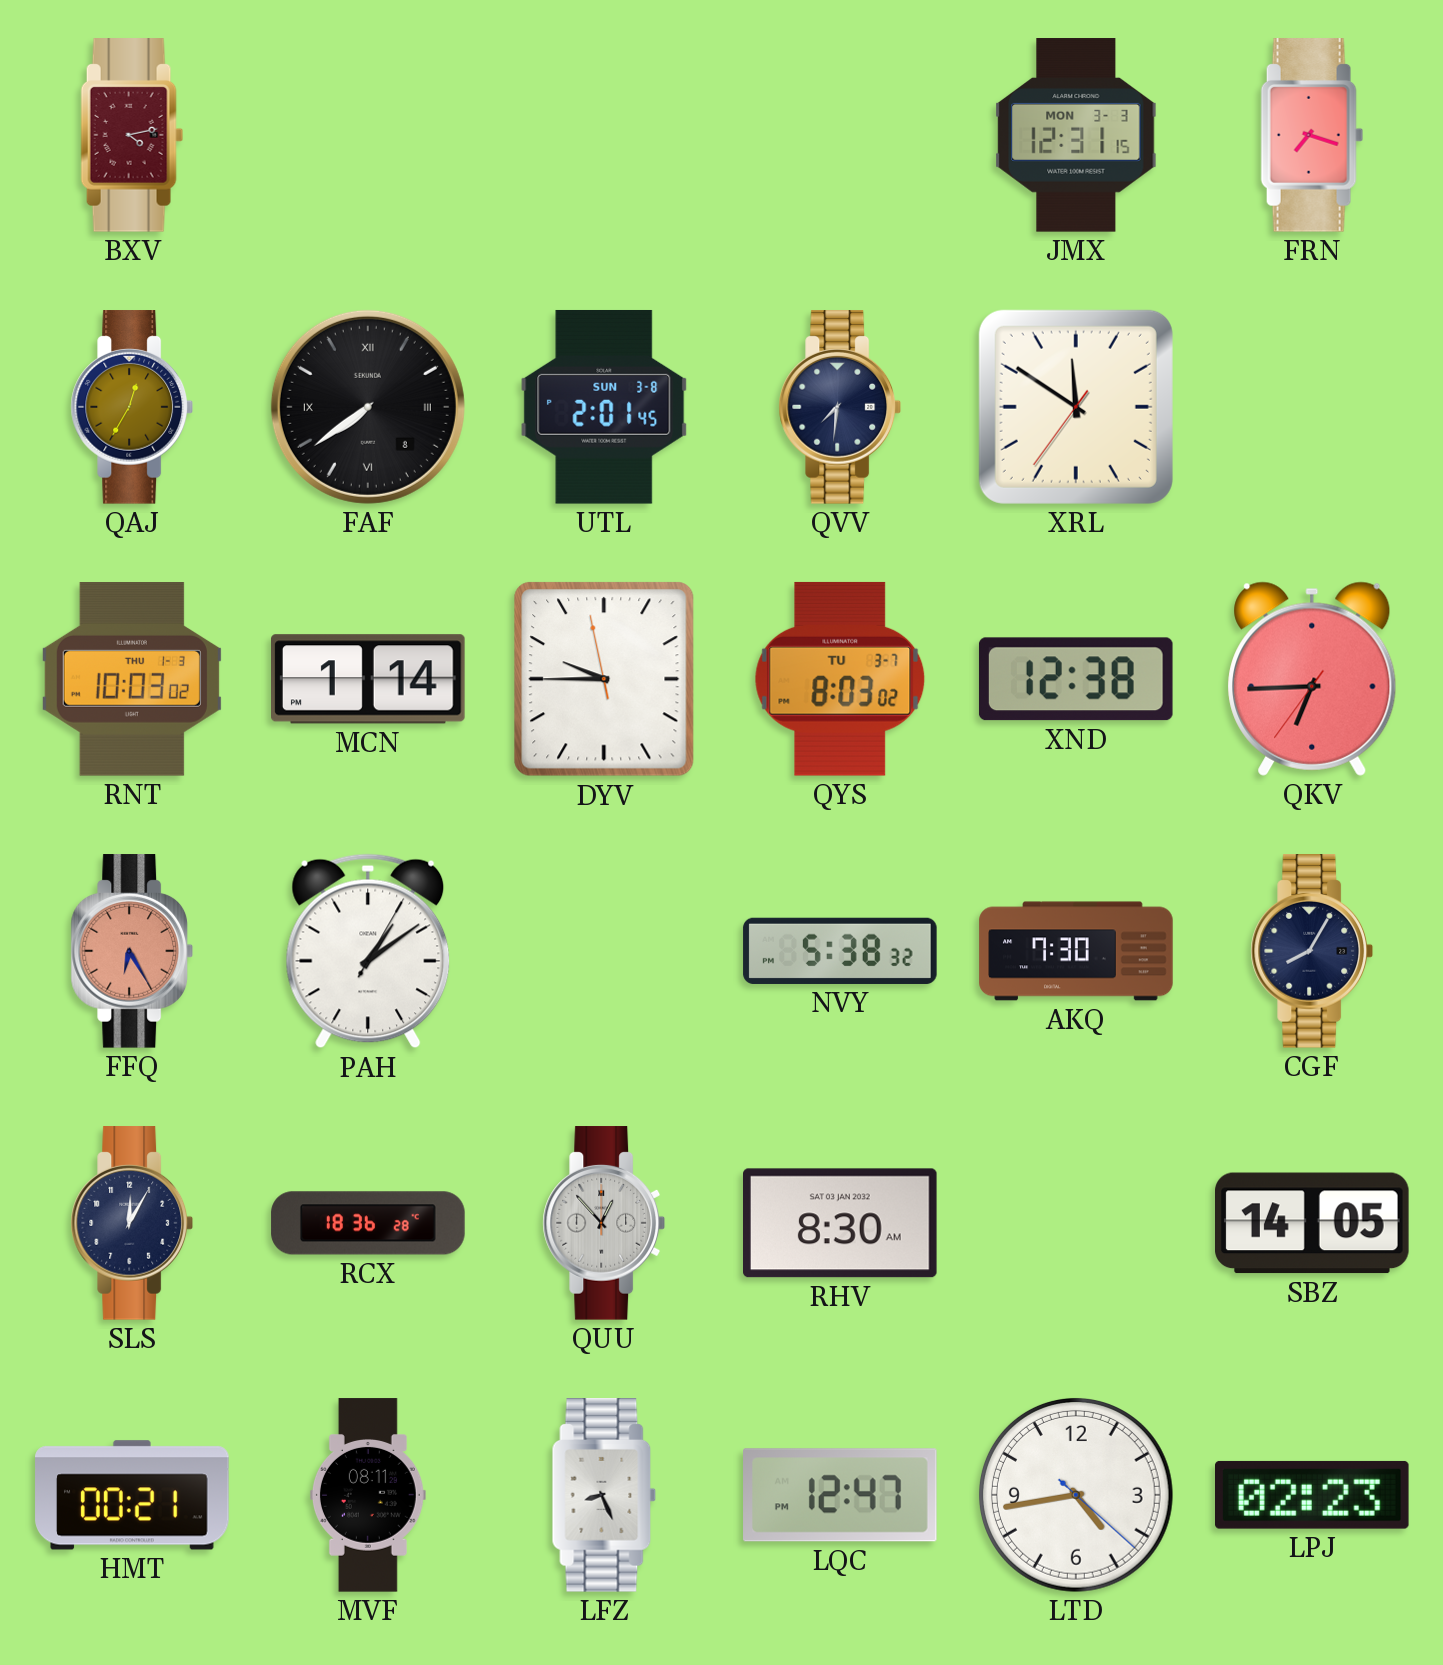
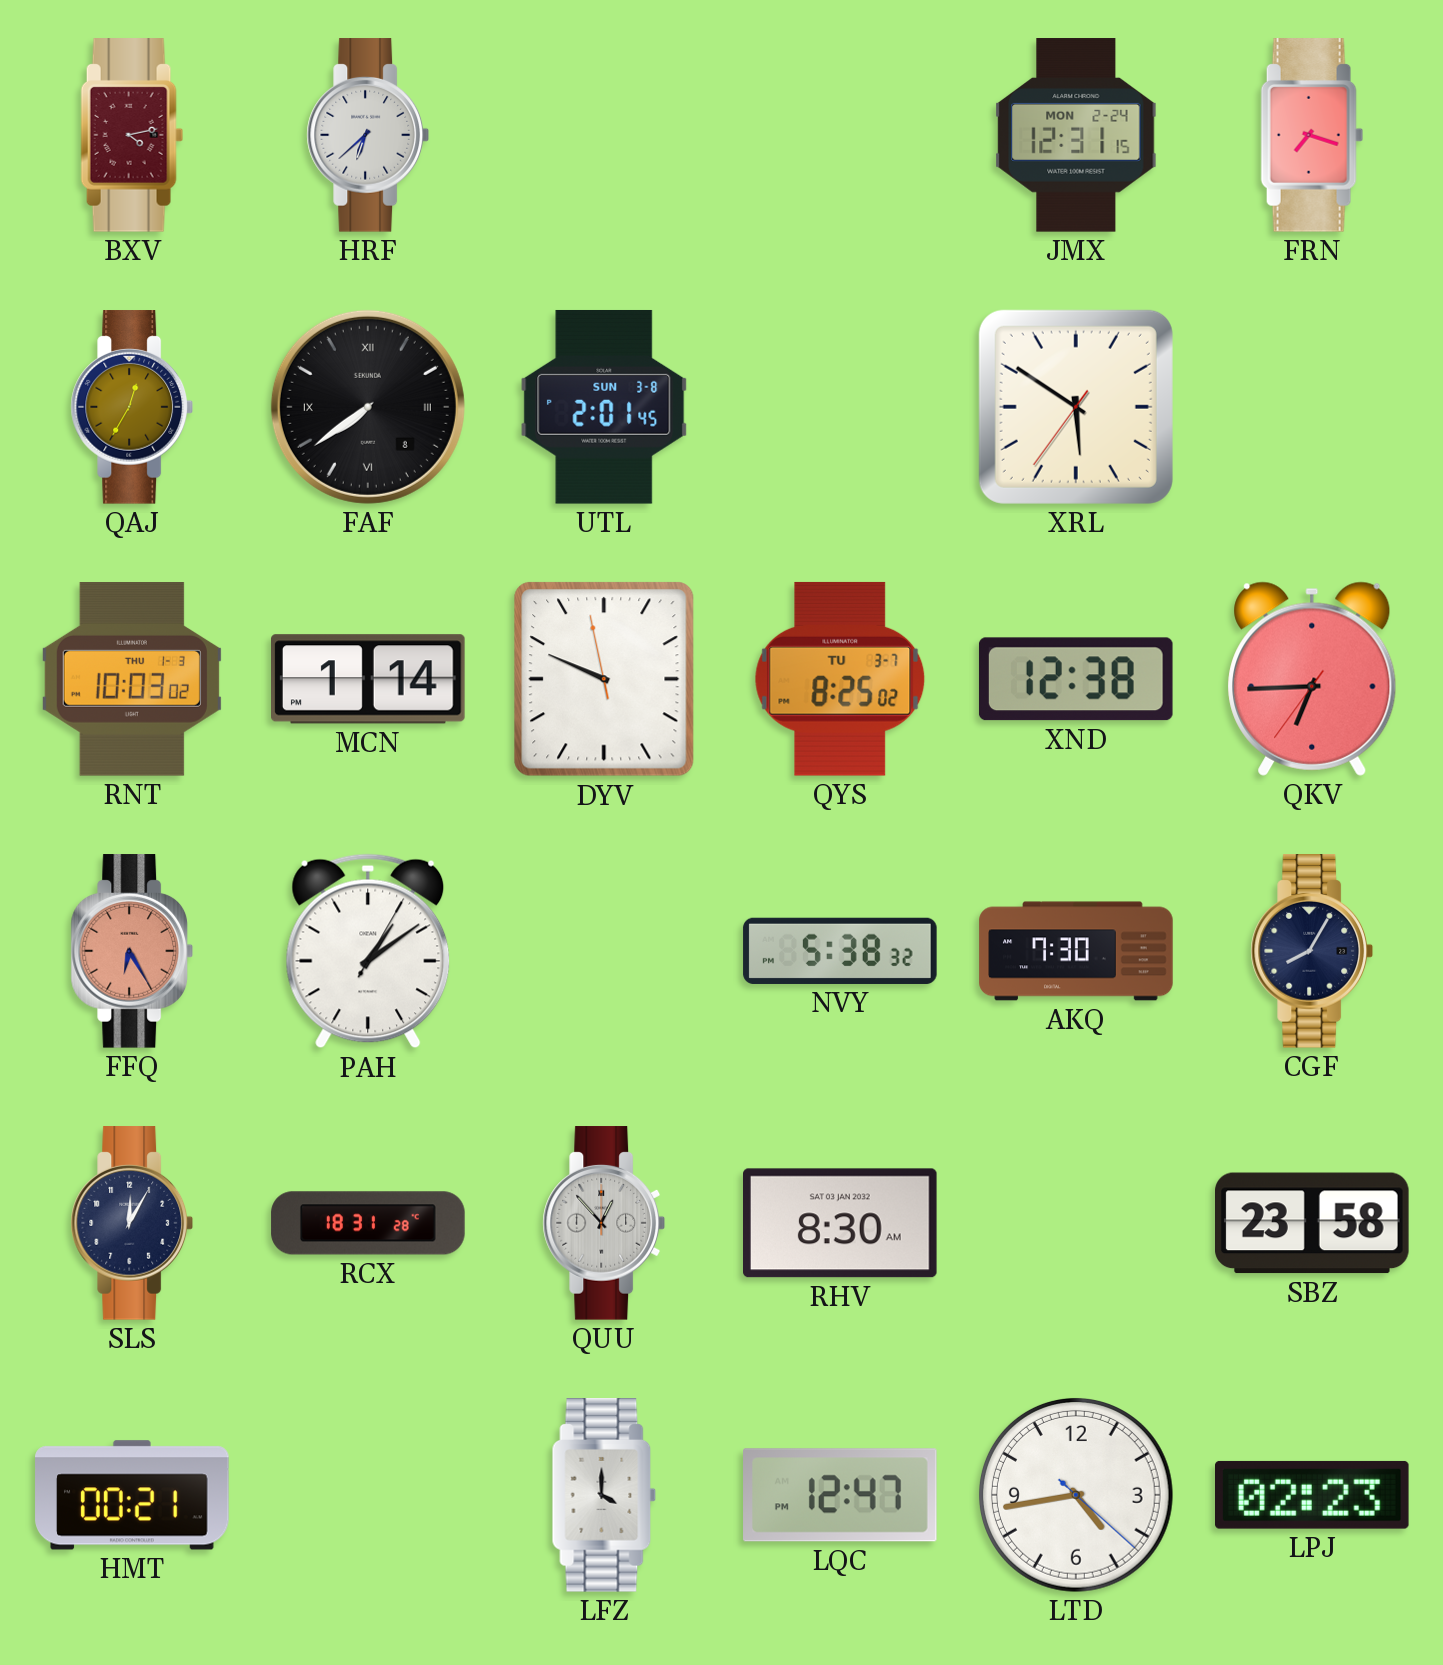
HRF: none -> 6:38 (368, 135)
JMX date: MON 3-3 -> MON 2-24 (1076, 135)
QVV: 7:31 -> none (840, 407)
XRL: 11:50 -> 5:50 (1076, 407)
DYV: 9:44 -> 9:48 (604, 679)
QYS: 8:03 -> 8:25 (840, 679)
RCX: 18:36 -> 18:31 (368, 1223)
SBZ: 14:05 -> 23:58 (1313, 1223)
MVF: 08:11 -> none (368, 1495)
LFZ: 8:26 -> 4:00 (604, 1495)
